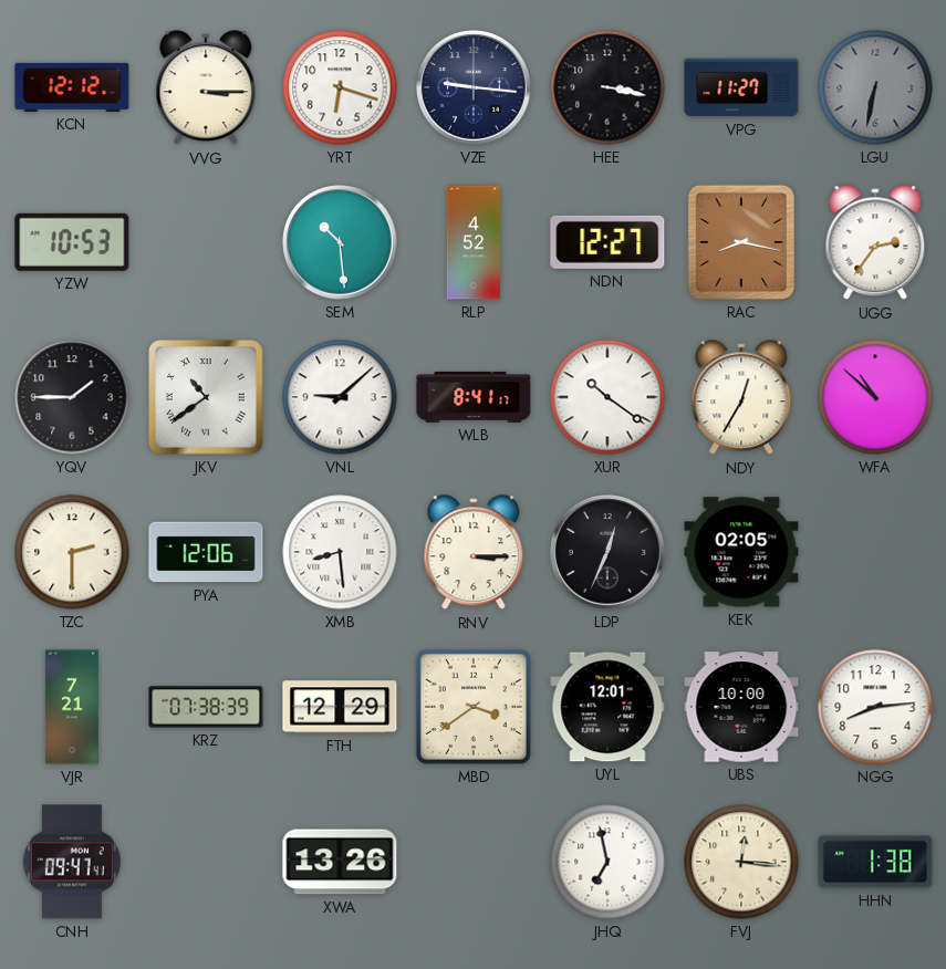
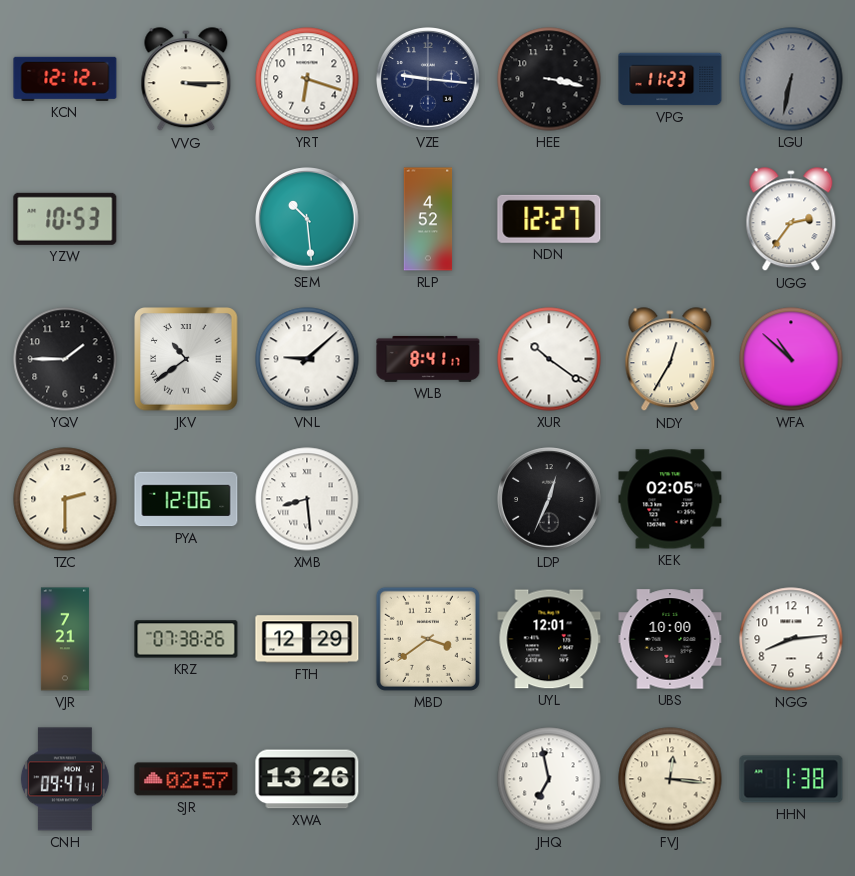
VPG: 11:27 -> 11:23 (670, 79)
RAC: 8:17 -> none (741, 242)
RNV: 3:15 -> none (474, 553)
KRZ: 07:38:39 -> 07:38:26 (186, 639)
SJR: none -> 02:57 (186, 779)
